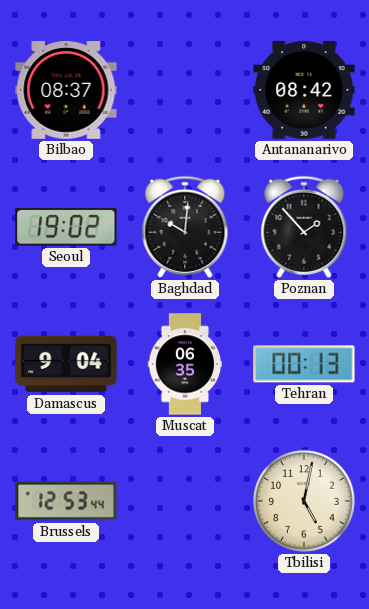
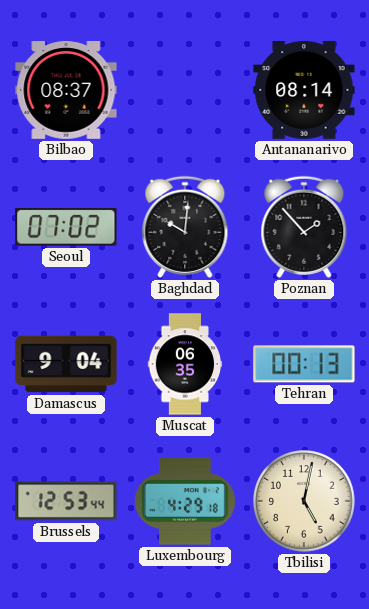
Antananarivo: 08:42 -> 08:14 (304, 90)
Seoul: 19:02 -> 07:02 (66, 227)
Luxembourg: none -> 4:29 (185, 501)
